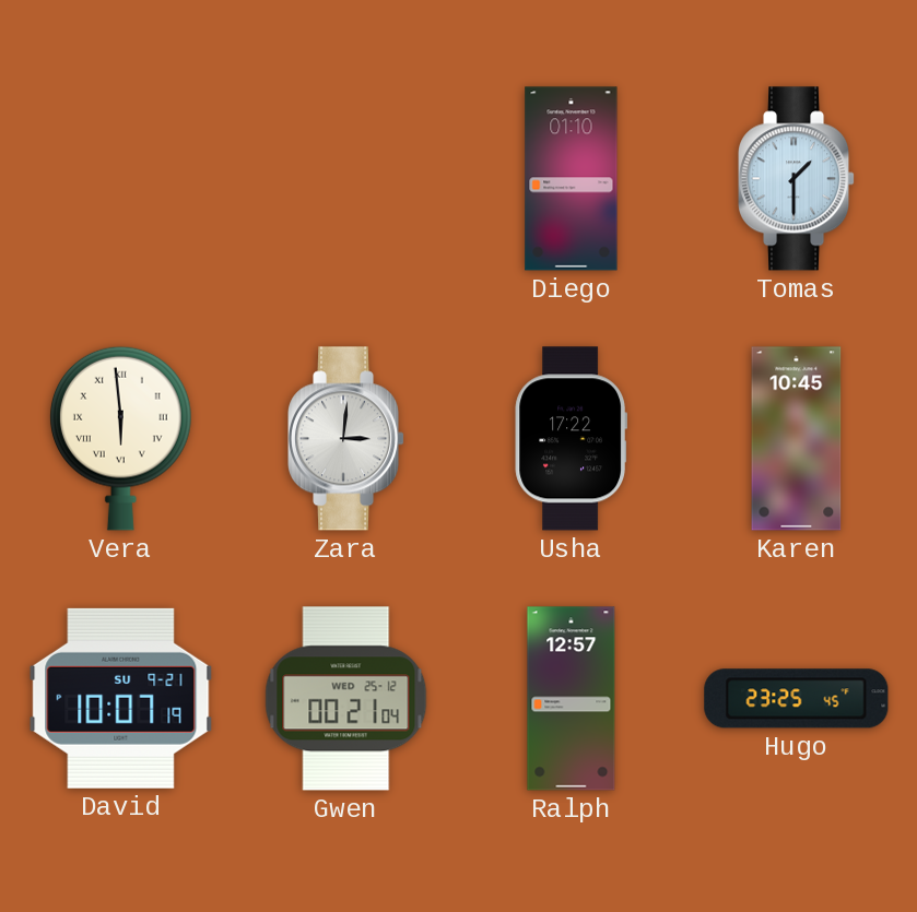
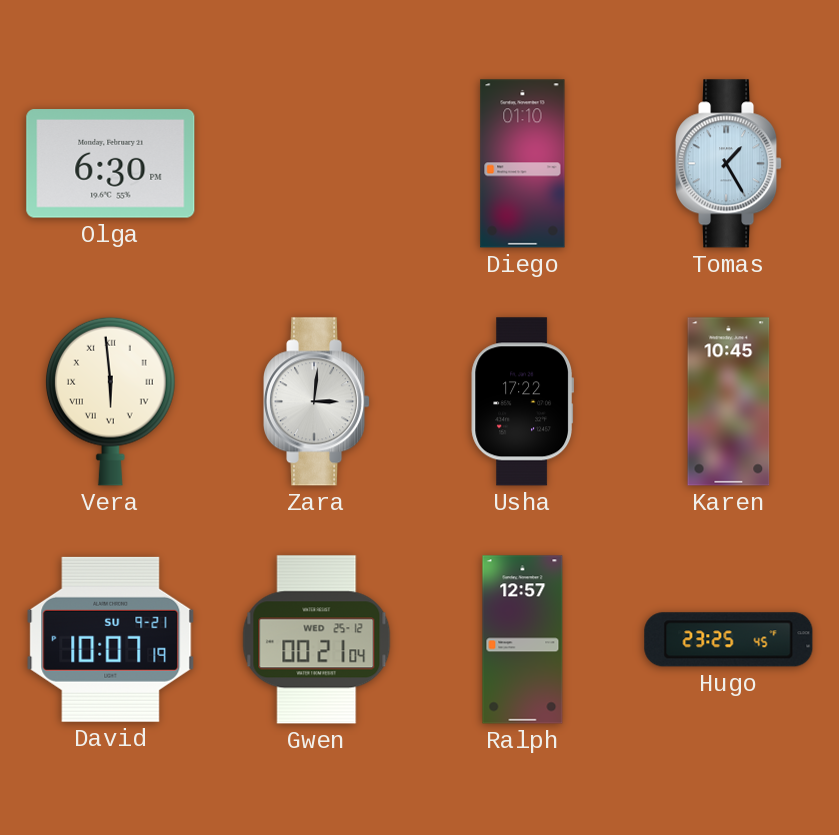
Olga: none -> 6:30 (111, 164)
Tomas: 1:30 -> 1:25 (730, 164)
